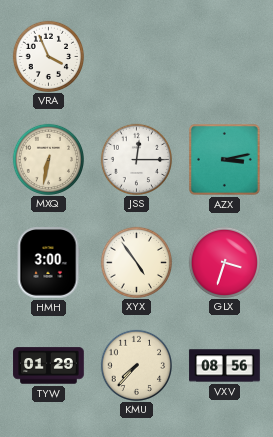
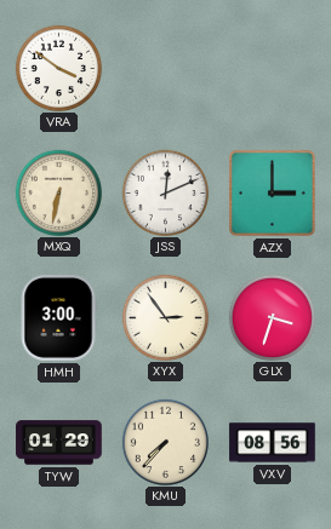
VRA: 3:56 -> 3:51 (58, 68)
JSS: 12:15 -> 12:11 (165, 192)
AZX: 3:13 -> 3:00 (272, 192)
XYX: 4:54 -> 2:54 (165, 317)
